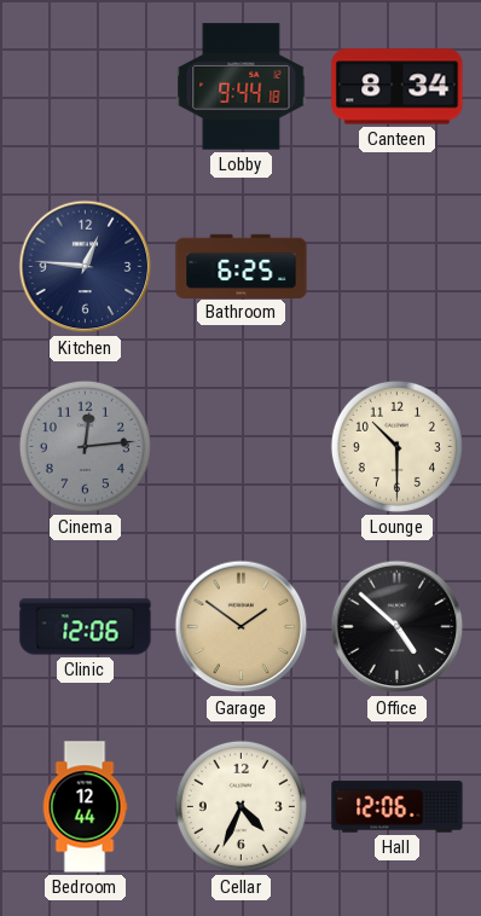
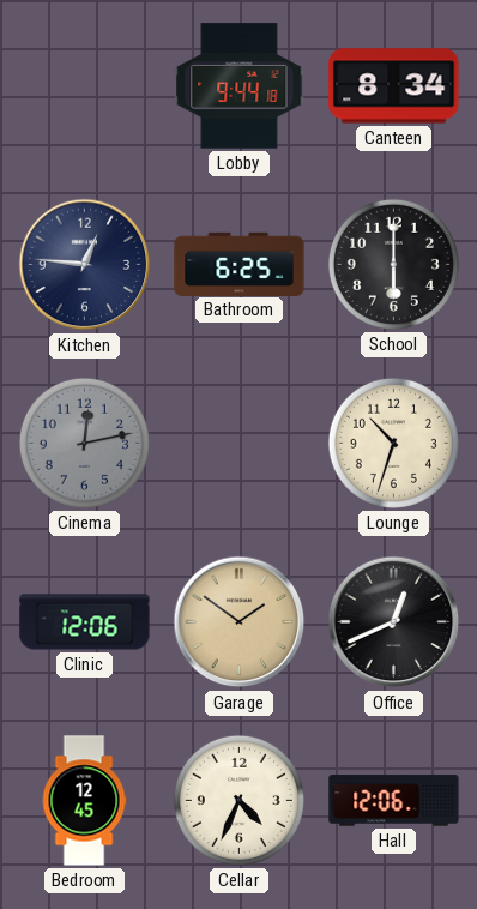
School: none -> 6:00 (393, 264)
Cinema: 12:14 -> 12:13 (84, 443)
Lounge: 10:30 -> 10:33 (393, 443)
Office: 4:52 -> 12:41 (394, 622)
Bedroom: 12:44 -> 12:45 (84, 801)
